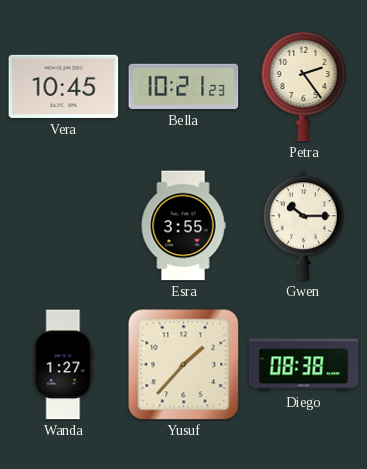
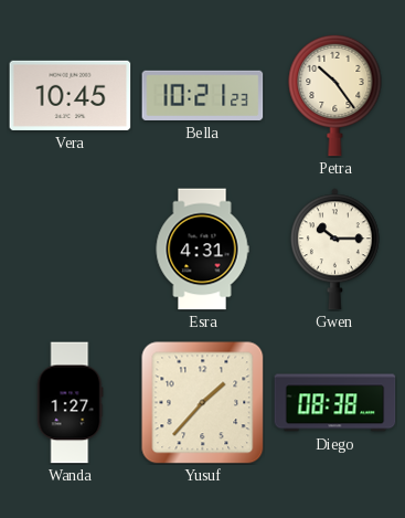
Petra: 2:24 -> 10:24 (335, 95)
Esra: 3:55 -> 4:31 (202, 250)
